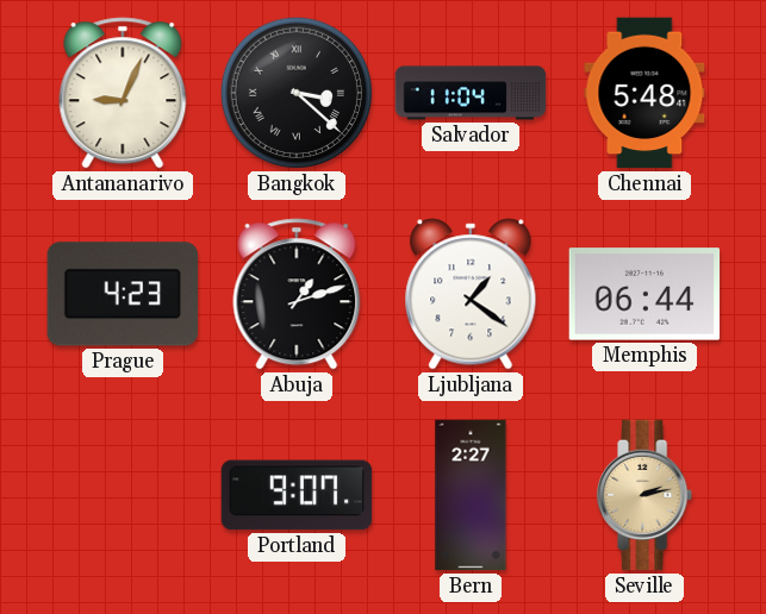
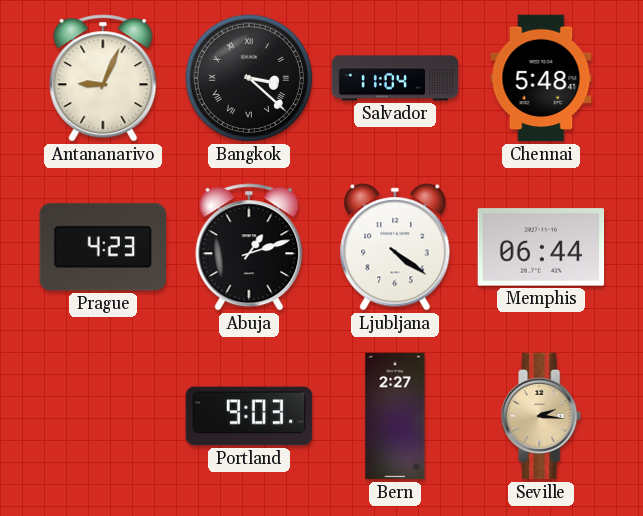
Ljubljana: 1:21 -> 4:21 (395, 247)
Portland: 9:07 -> 9:03 (249, 416)
Seville: 2:13 -> 2:16 (542, 416)
